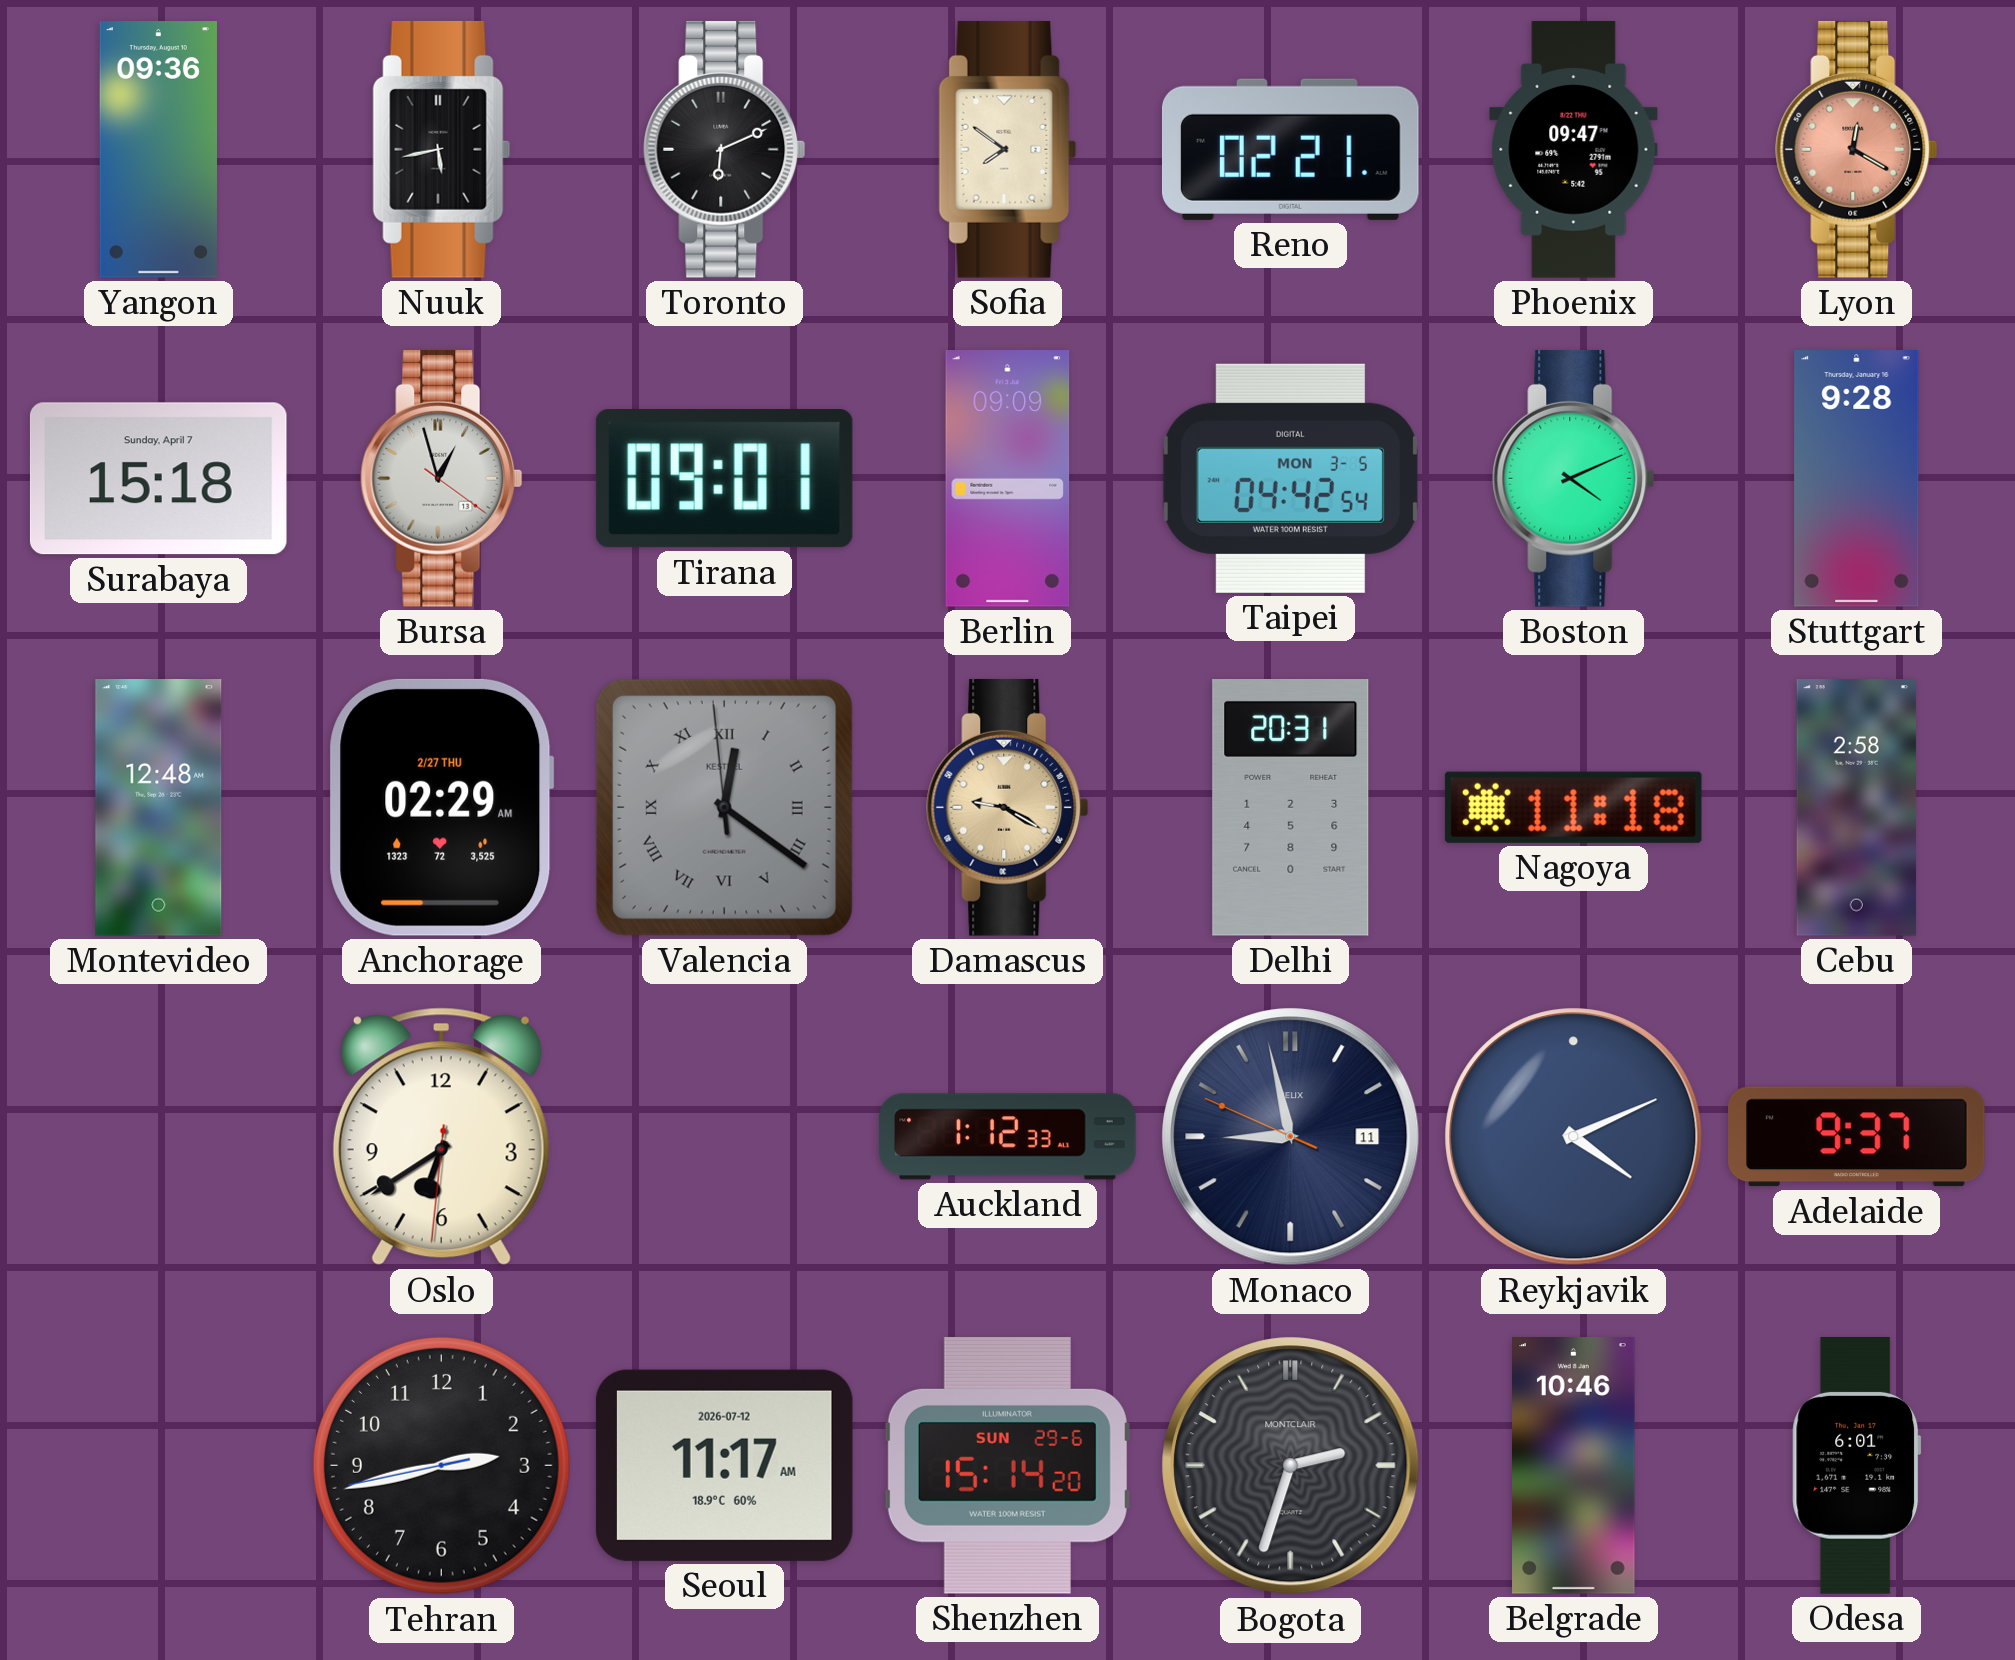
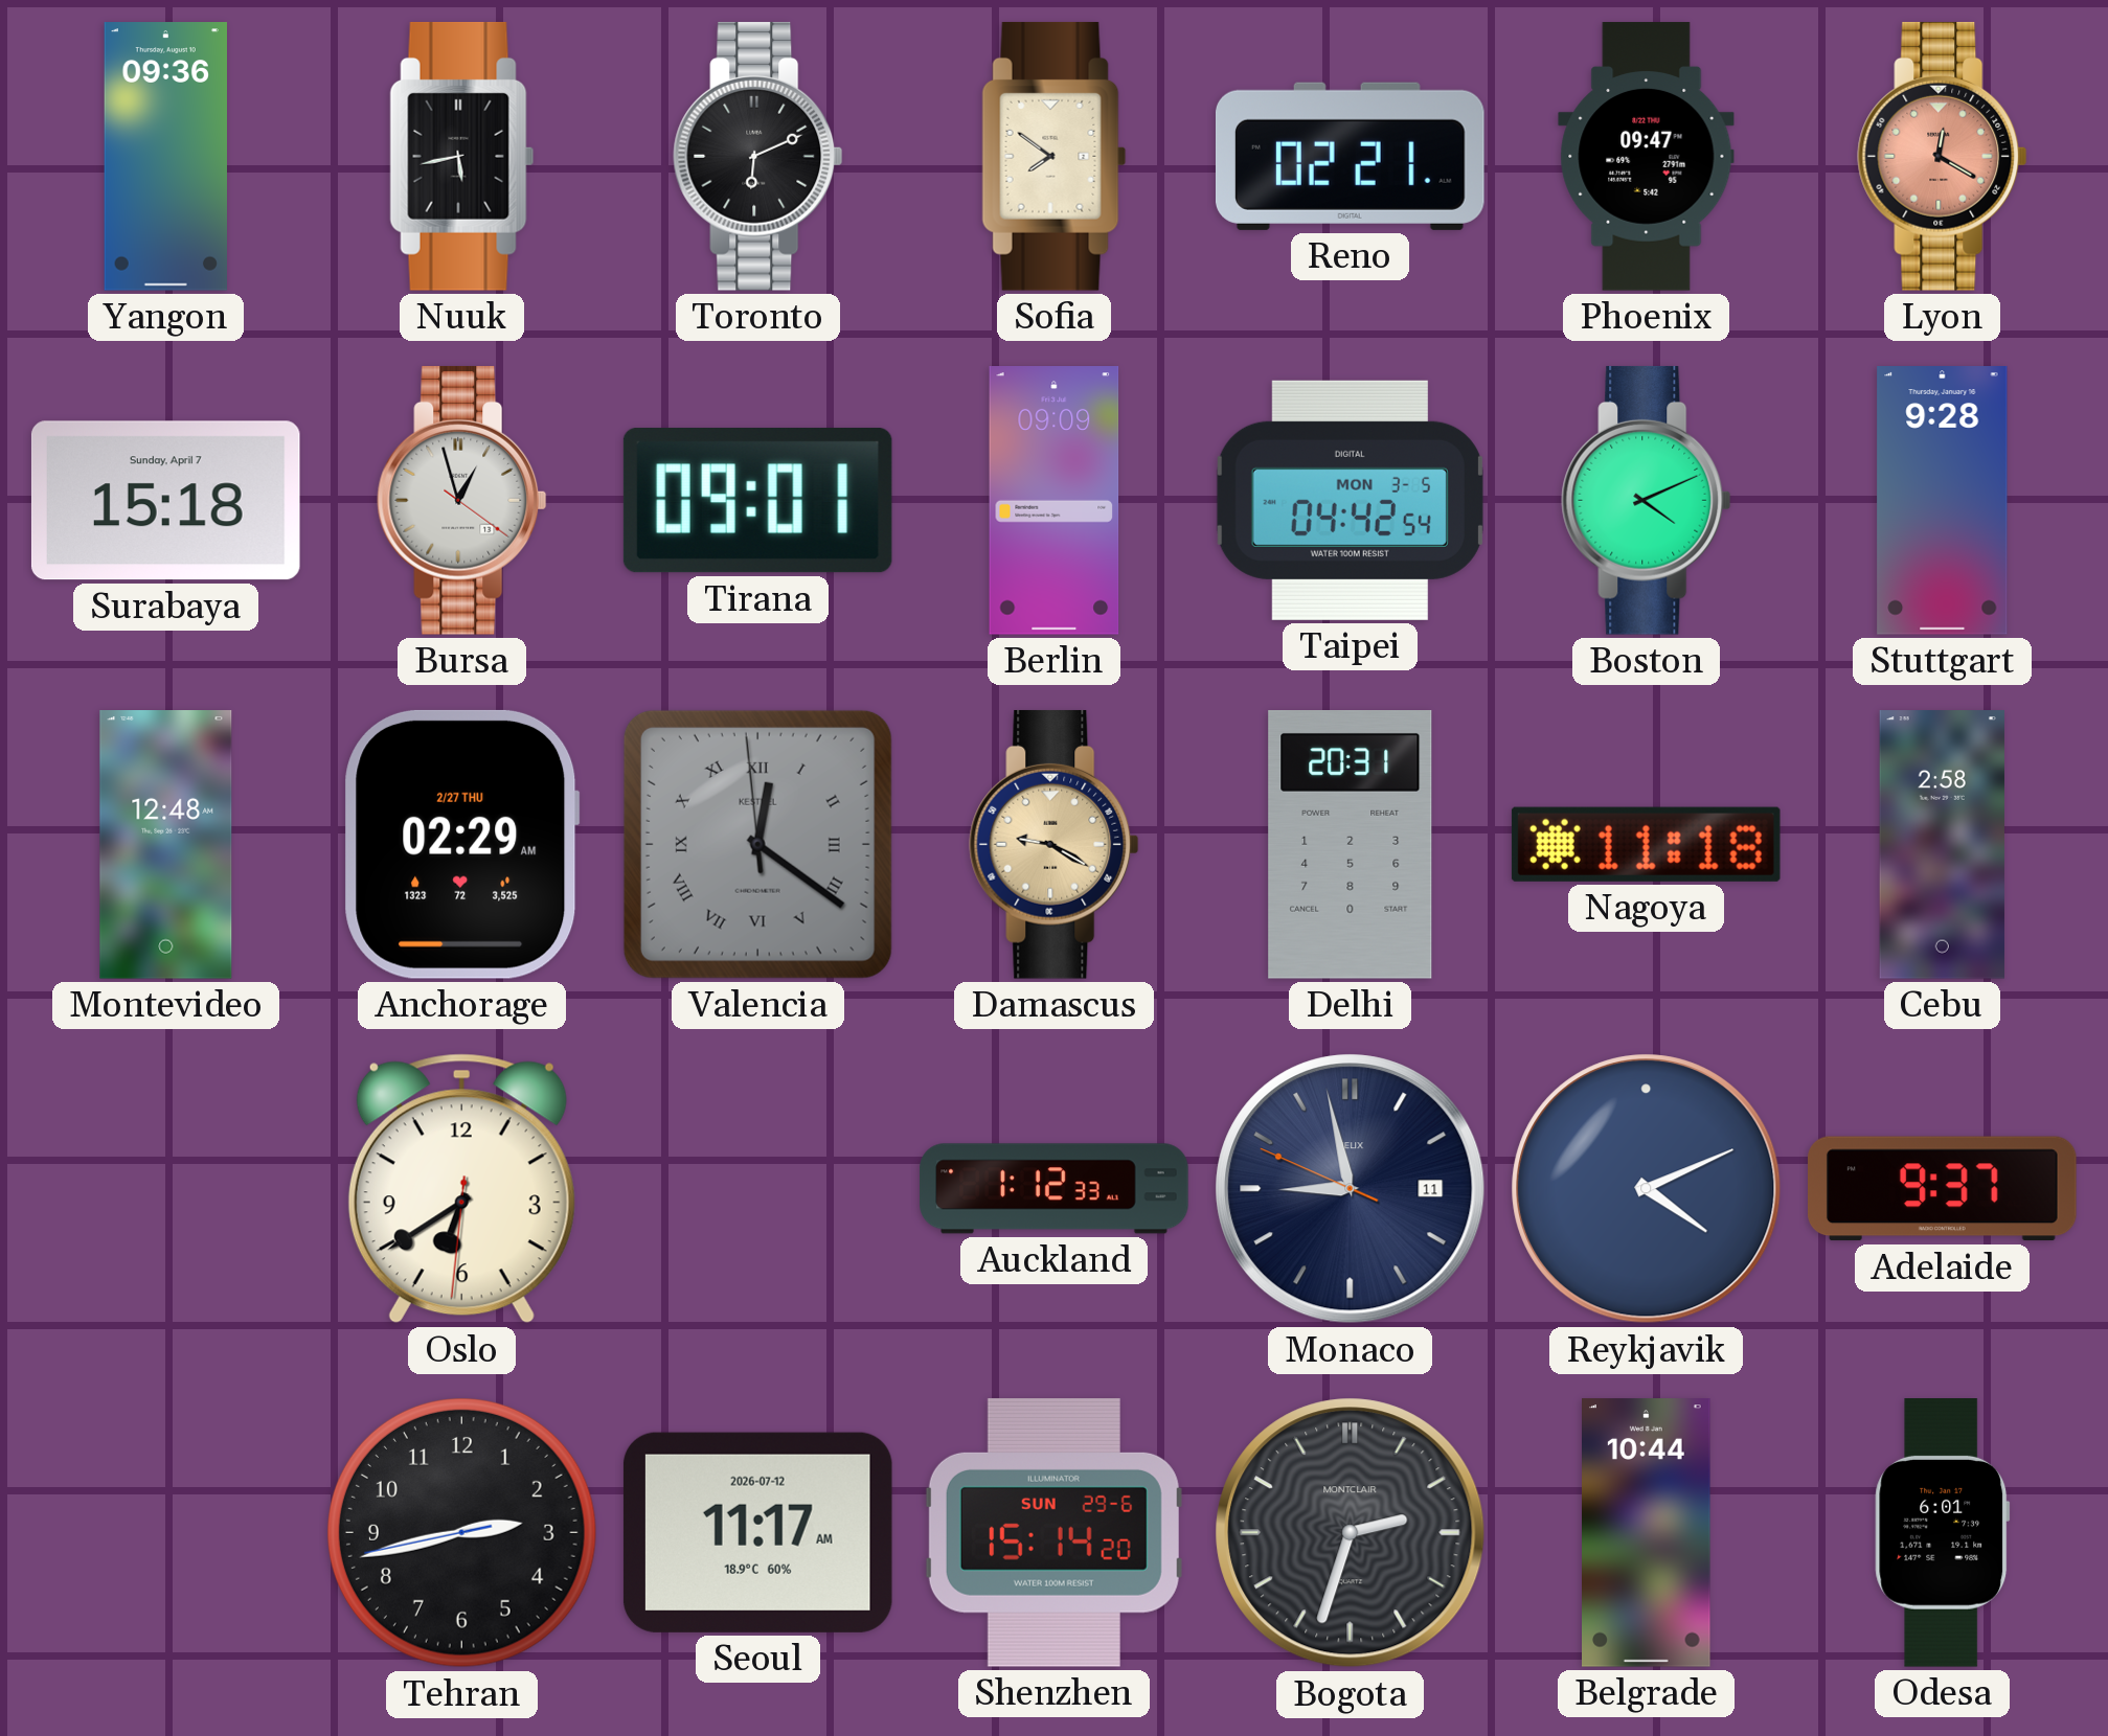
Belgrade: 10:46 -> 10:44 (1647, 1533)
